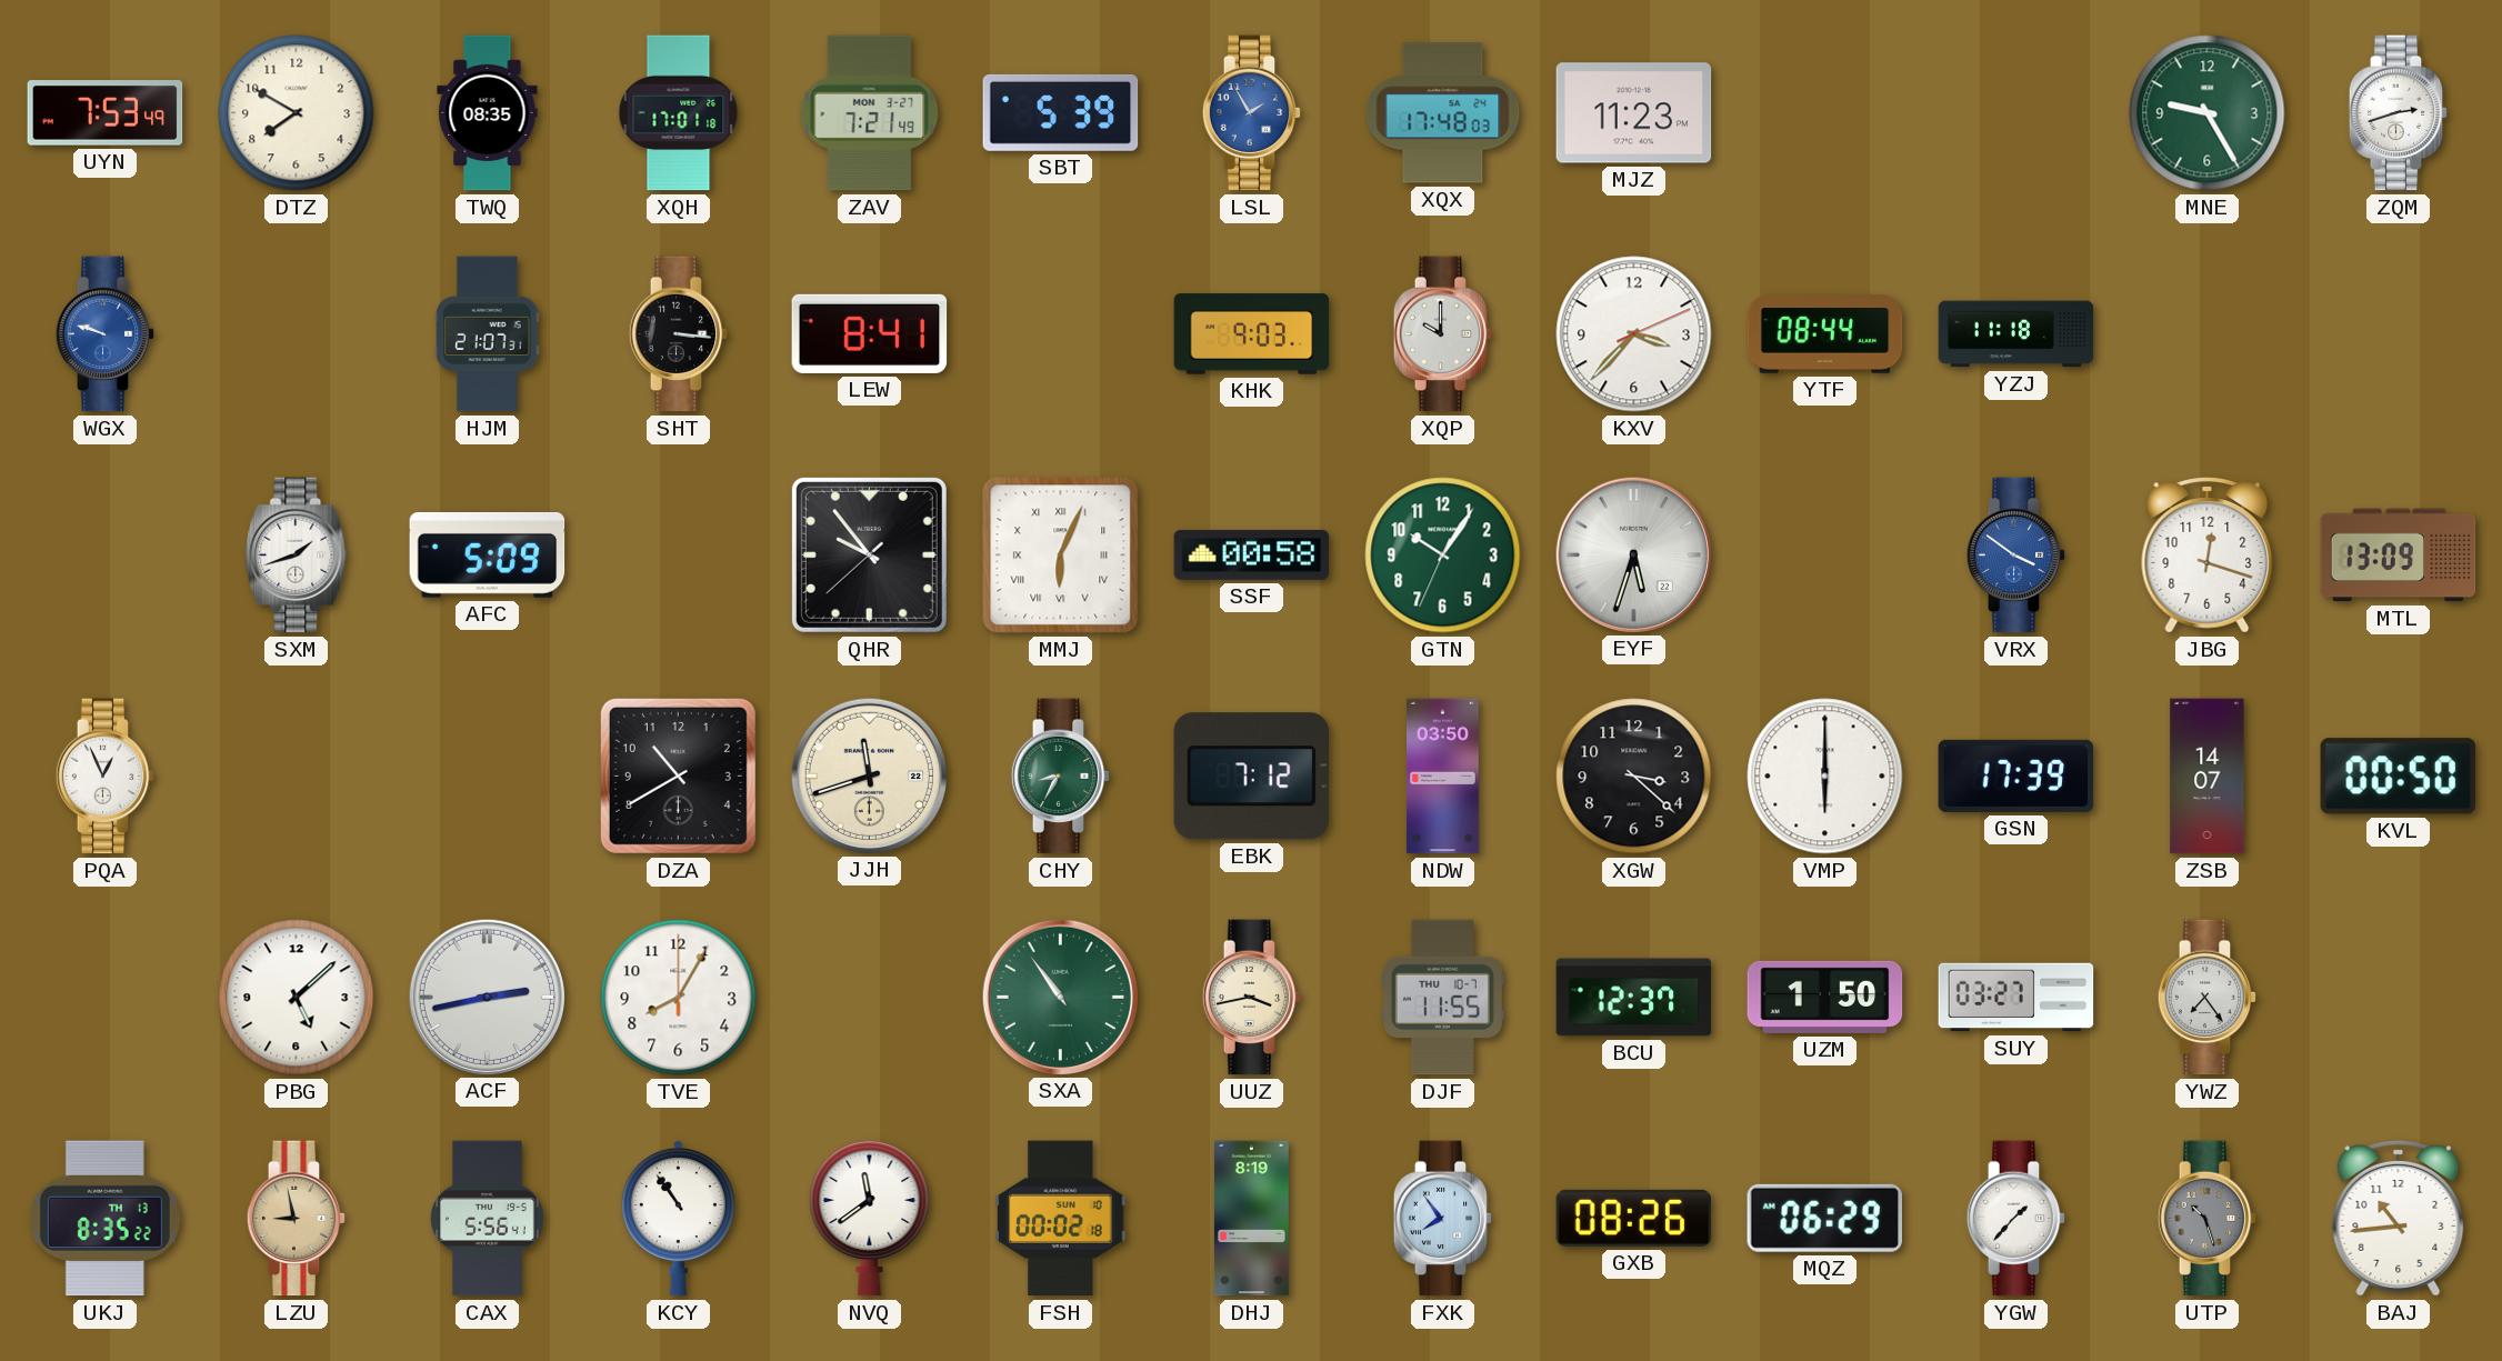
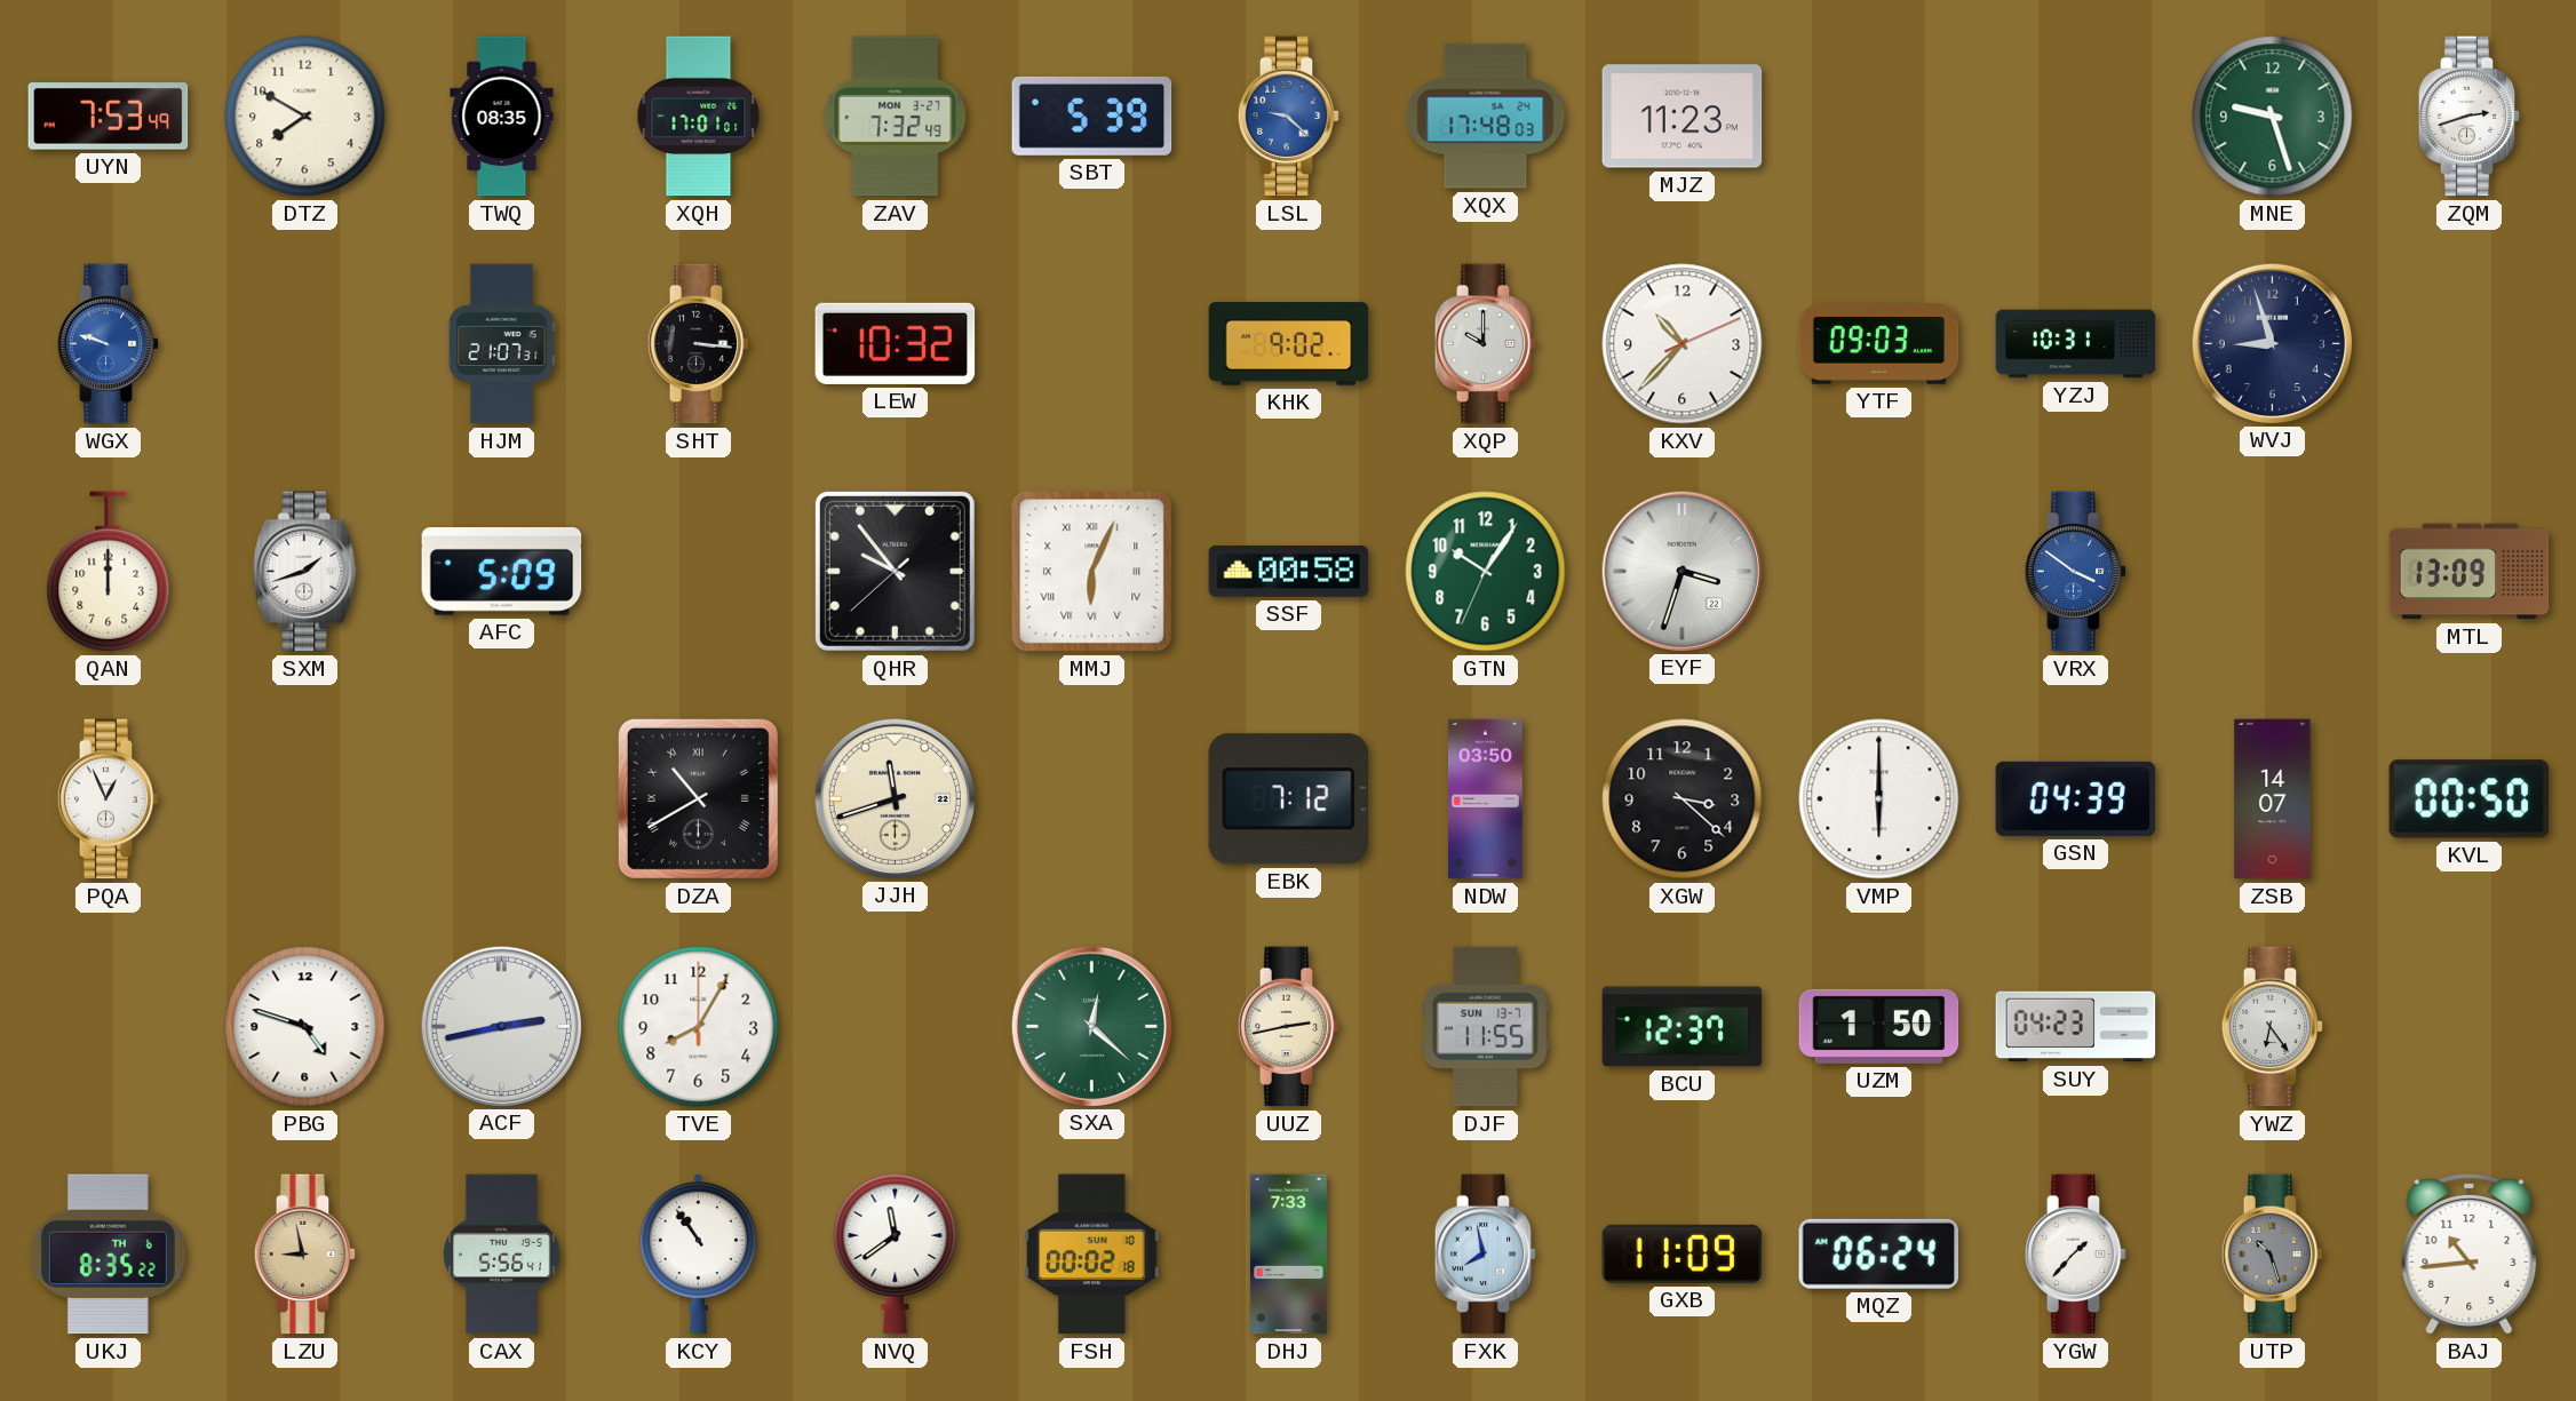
XQH: 17:01:18 -> 17:01:01 (699, 117)
ZAV: 7:21 -> 7:32 (896, 117)
LSL: 1:55 -> 9:22 (1289, 117)
MNE: 9:25 -> 9:27 (2273, 117)
LEW: 8:41 -> 10:32 (896, 343)
KHK: 9:03 -> 9:02 (1289, 344)
KXV: 3:37 -> 10:37 (1683, 344)
YTF: 08:44 -> 09:03 (1879, 344)
YZJ: 11:18 -> 10:31 (2076, 344)
WVJ: none -> 8:57 (2272, 343)
QAN: none -> 12:00 (109, 572)
EYF: 5:33 -> 3:33 (1681, 571)
JBG: 12:18 -> none (2208, 556)
DZA numerals: Arabic -> Roman (698, 798)
CHY: 8:35 -> none (1061, 777)
GSN: 17:39 -> 04:39 (2076, 798)
PBG: 5:08 -> 4:48 (305, 1027)
SXA: 10:54 -> 12:22 (1091, 1026)
UUZ: 3:43 -> 2:43 (1289, 1027)
DJF date: THU 10-7 -> SUN 13-7 (1485, 1027)
SUY: 03:27 -> 04:23 (2076, 1027)
YWZ: 7:24 -> 6:24 (2273, 1027)
UKJ date: TH 13 -> TH 6 (108, 1255)
DHJ: 8:19 -> 7:33 (1288, 1255)
FXK: 7:54 -> 7:58 (1486, 1255)
GXB: 08:26 -> 11:09 (1683, 1253)
MQZ: 06:29 -> 06:24 (1878, 1253)
